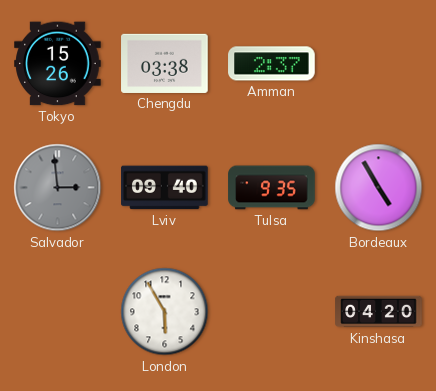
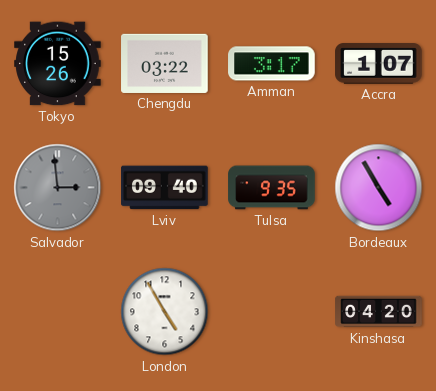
Chengdu: 03:38 -> 03:22 (165, 63)
Amman: 2:37 -> 3:17 (272, 64)
Accra: none -> 1:07 (379, 64)
London: 5:55 -> 4:55 (165, 312)
